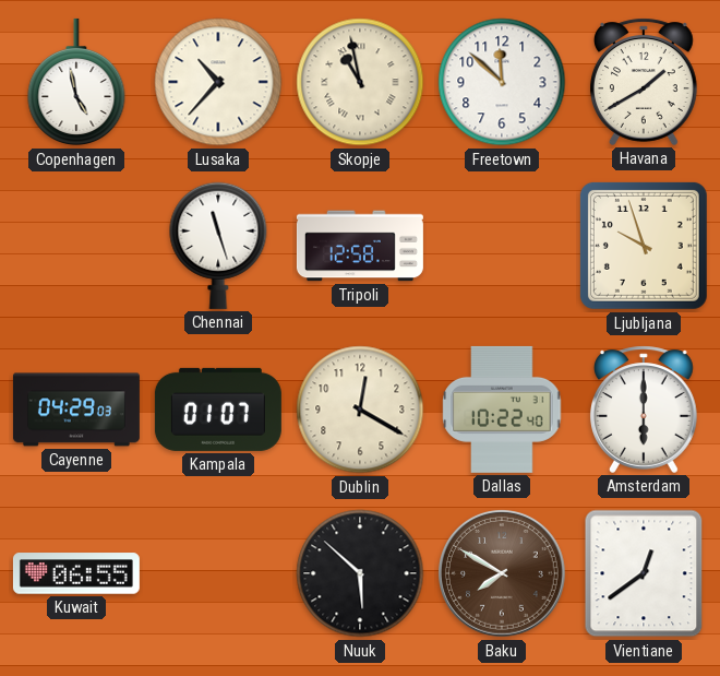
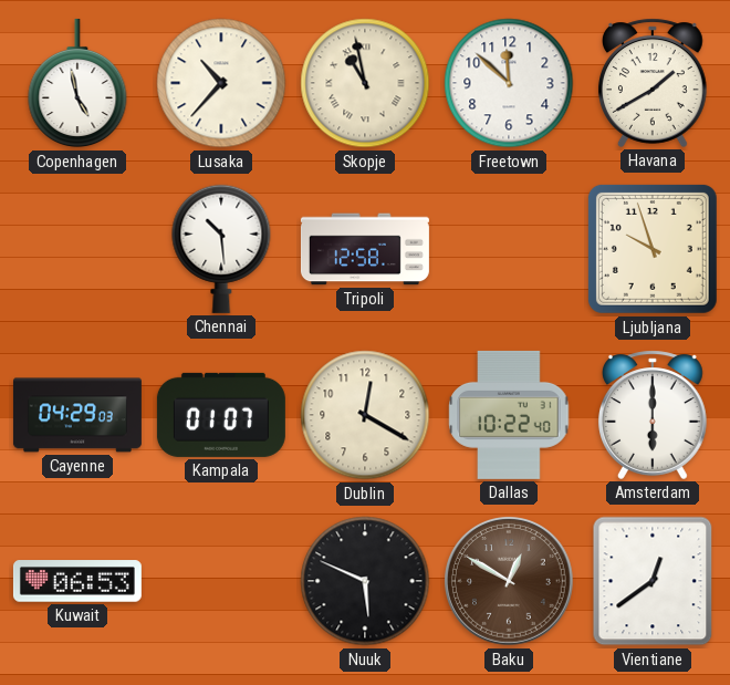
Chennai: 11:27 -> 10:29 (221, 249)
Kuwait: 06:55 -> 06:53 (77, 581)
Nuuk: 5:52 -> 5:49 (365, 581)
Baku: 7:50 -> 12:50 (510, 582)
